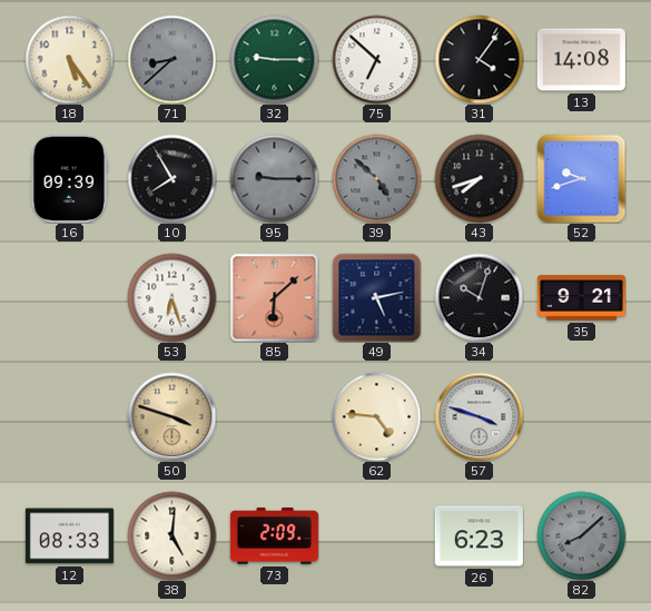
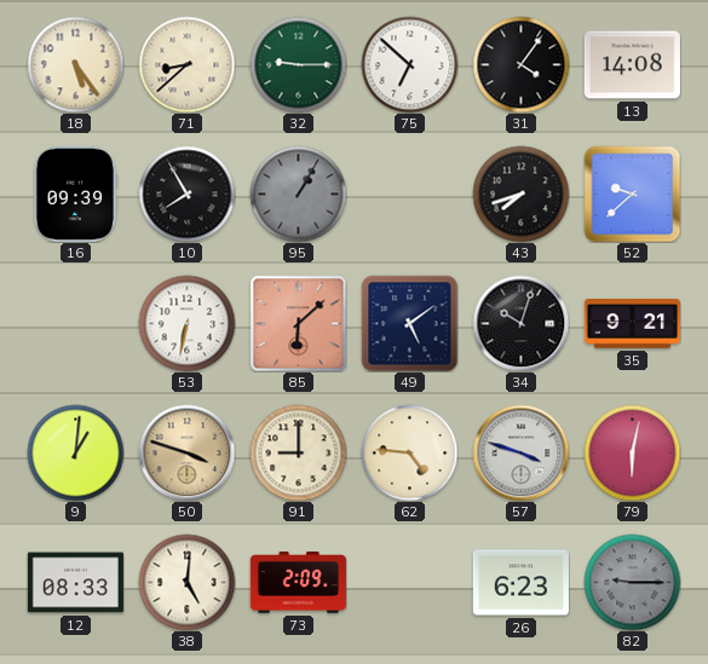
71 dial: grey -> cream (186, 64)
95: 9:15 -> 1:05 (298, 194)
39: 4:52 -> none (376, 178)
52: 9:42 -> 9:38 (632, 194)
53: 6:27 -> 6:32 (186, 323)
49: 5:13 -> 5:09 (409, 323)
9: none -> 1:01 (75, 452)
91: none -> 9:00 (298, 452)
79: none -> 6:02 (632, 452)
82: 8:08 -> 9:15 (632, 582)
